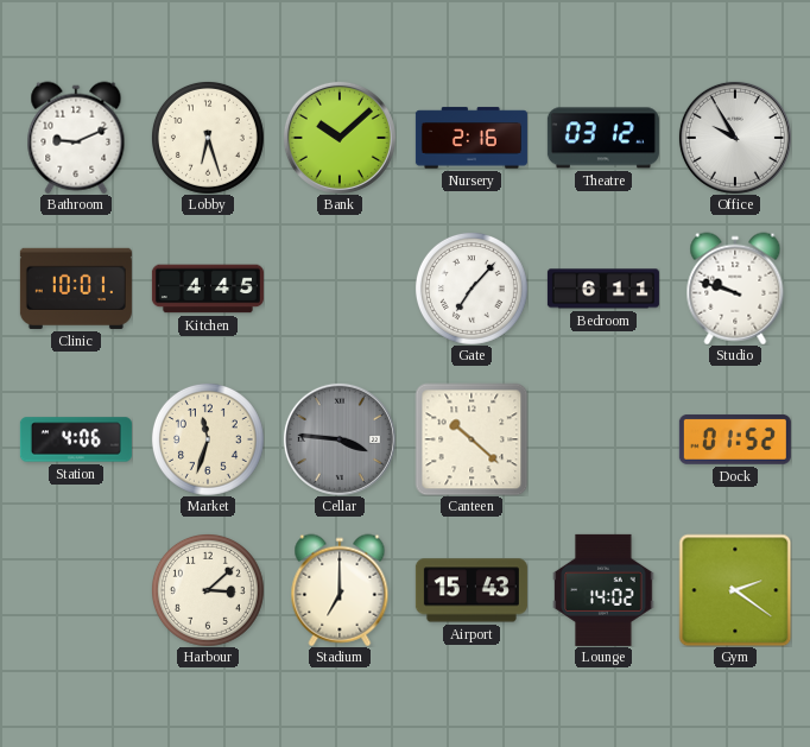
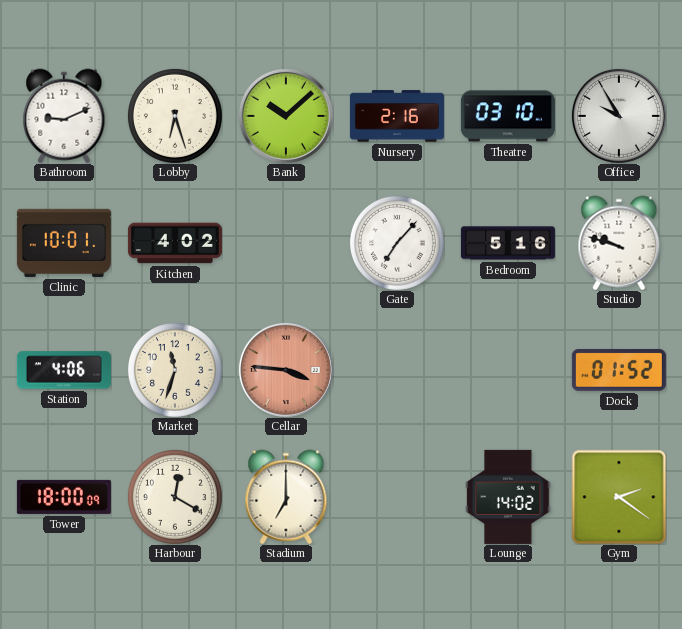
Theatre: 03:12 -> 03:10 (508, 116)
Kitchen: 4:45 -> 4:02 (175, 243)
Bedroom: 6:11 -> 5:16 (508, 243)
Cellar dial: grey -> salmon (286, 370)
Canteen: 10:22 -> none (472, 439)
Tower: none -> 18:00 (64, 497)
Harbour: 3:08 -> 12:20 (175, 497)
Airport: 15:43 -> none (472, 590)
